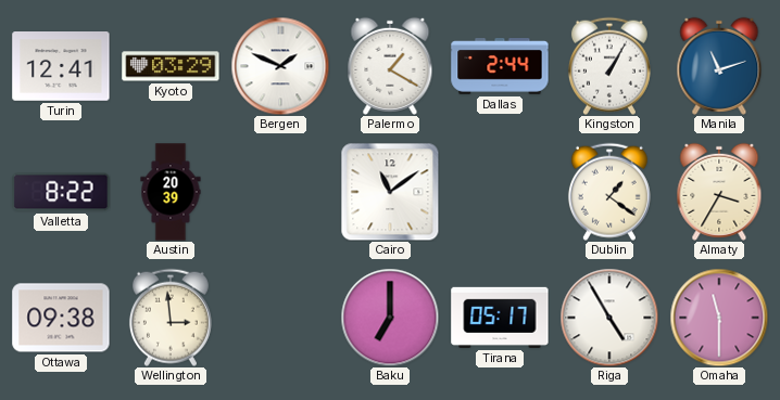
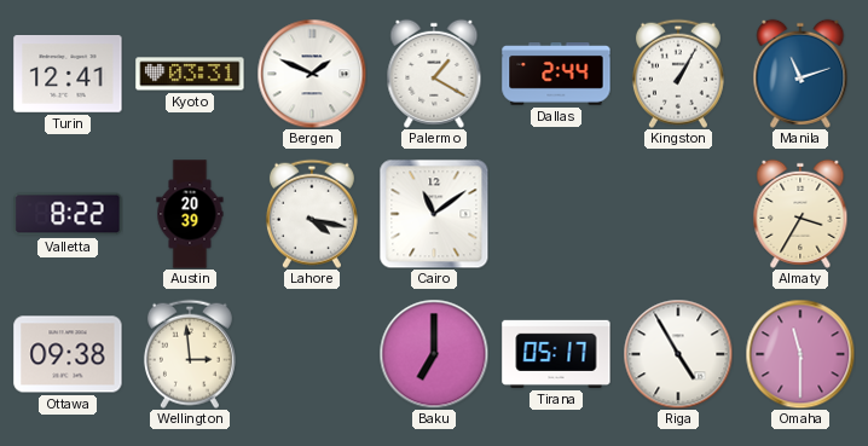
Kyoto: 03:29 -> 03:31 (190, 74)
Lahore: none -> 4:17 (312, 214)
Dublin: 1:21 -> none (609, 192)
